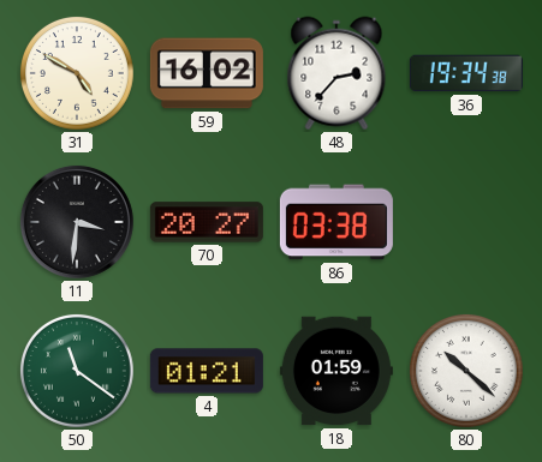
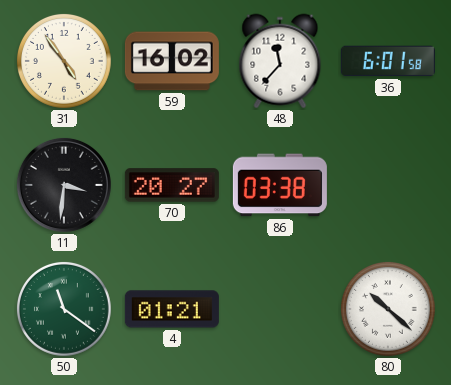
31: 4:50 -> 4:54 (64, 61)
48: 2:37 -> 11:37 (280, 61)
36: 19:34 -> 6:01 (388, 61)
18: 01:59 -> none (336, 371)
